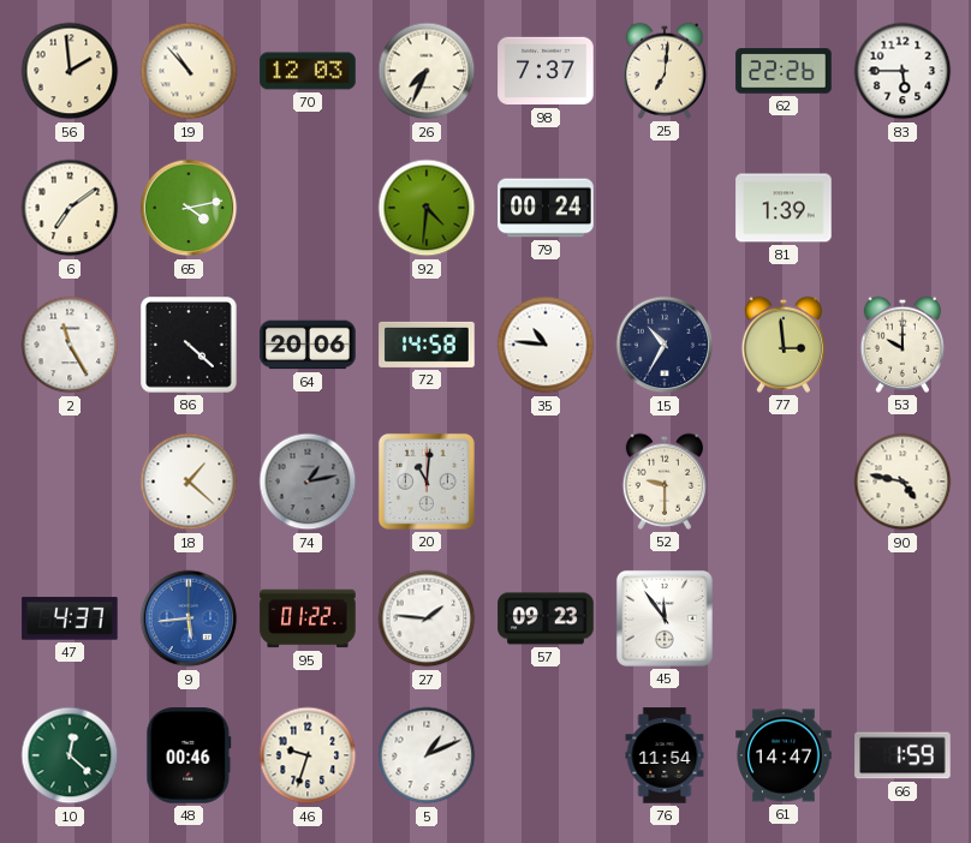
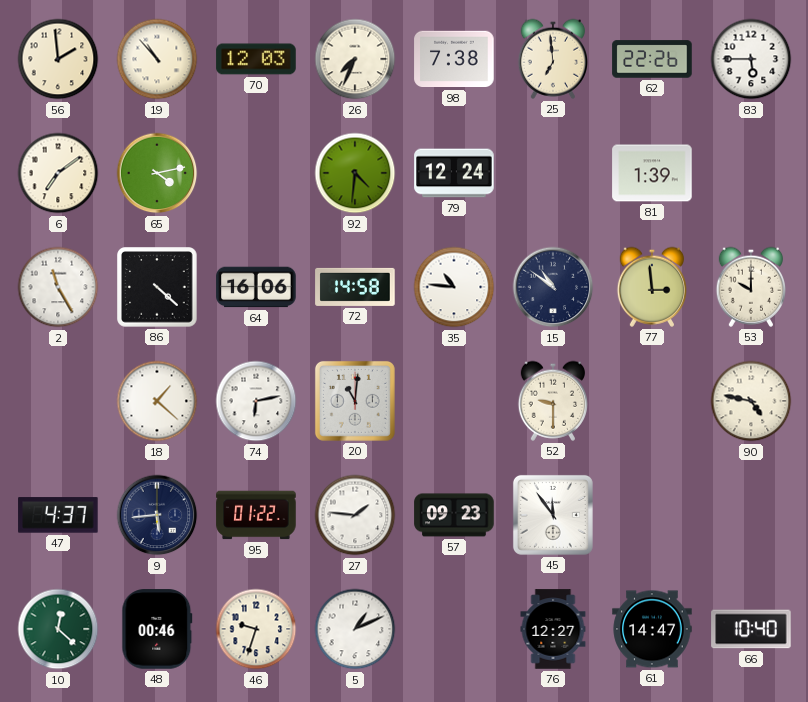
98: 7:37 -> 7:38 (454, 59)
25: 7:01 -> 6:59 (552, 59)
79: 00:24 -> 12:24 (454, 173)
64: 20:06 -> 16:06 (256, 287)
15: 10:35 -> 10:51 (553, 287)
74: 1:13 -> 6:13 (256, 401)
74 dial: grey -> white (256, 401)
9 dial: blue -> navy (157, 515)
76: 11:54 -> 12:27 (553, 629)
66: 1:59 -> 10:40 (751, 629)
